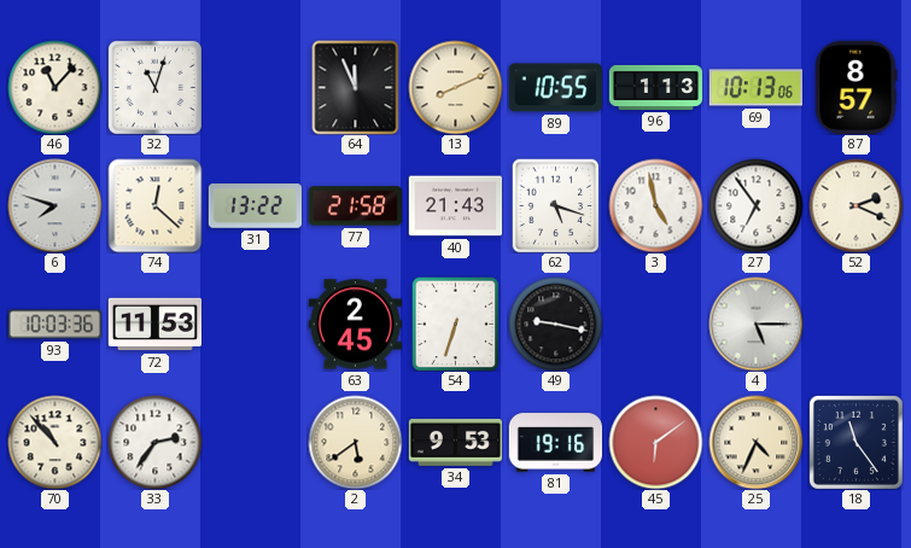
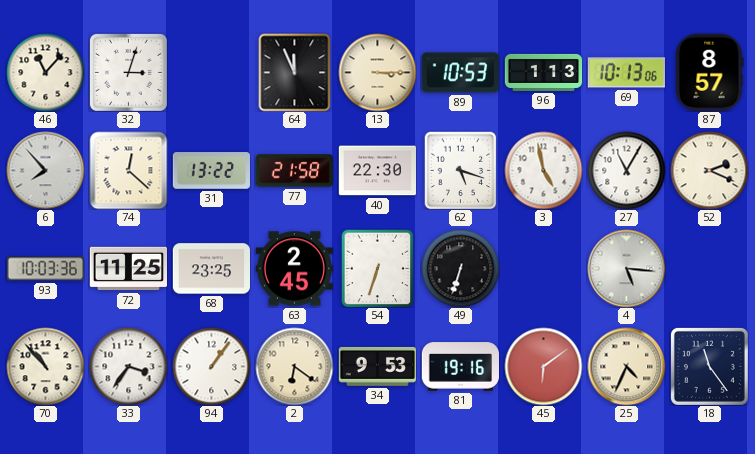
32: 11:03 -> 3:03 (128, 72)
13: 8:11 -> 3:15 (377, 72)
89: 10:55 -> 10:53 (460, 73)
6: 7:48 -> 7:53 (45, 170)
40: 21:43 -> 22:30 (377, 171)
27: 6:54 -> 11:05 (626, 170)
72: 11:53 -> 11:25 (128, 269)
68: none -> 23:25 (211, 269)
49: 9:17 -> 6:33 (460, 268)
4: 5:15 -> 5:16 (626, 268)
33: 2:36 -> 3:36 (128, 366)
94: none -> 1:06 (211, 366)
2: 5:39 -> 6:21 (294, 366)
